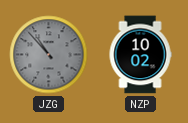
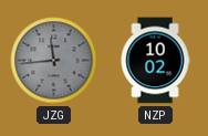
JZG: 10:53 -> 11:44 (54, 61)
